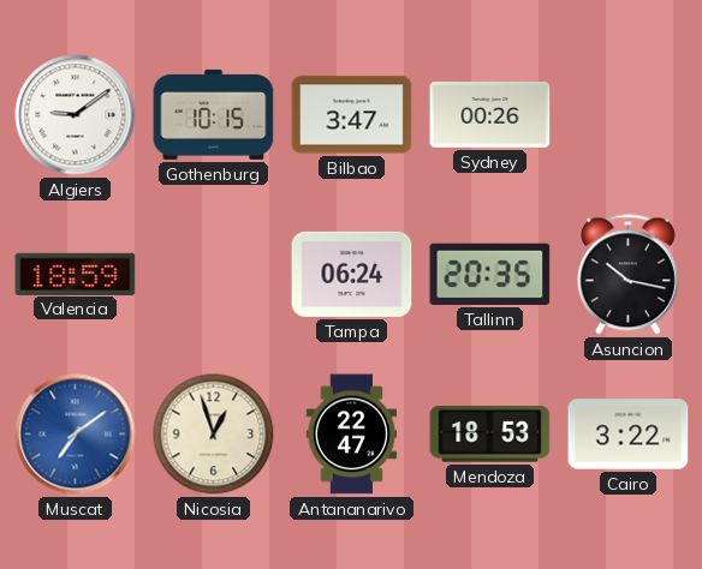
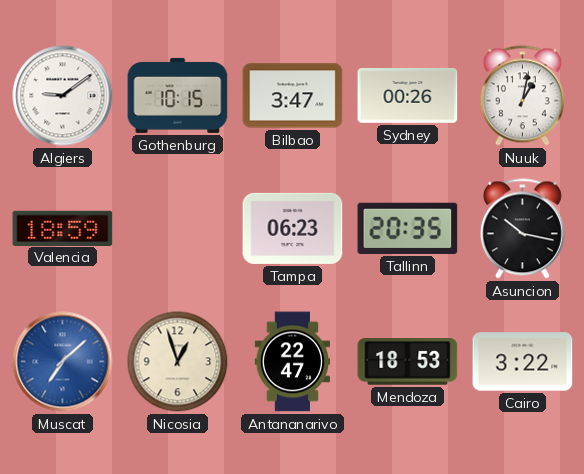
Nuuk: none -> 1:02 (522, 96)
Tampa: 06:24 -> 06:23 (293, 228)
Muscat: 7:09 -> 7:08 (63, 362)
